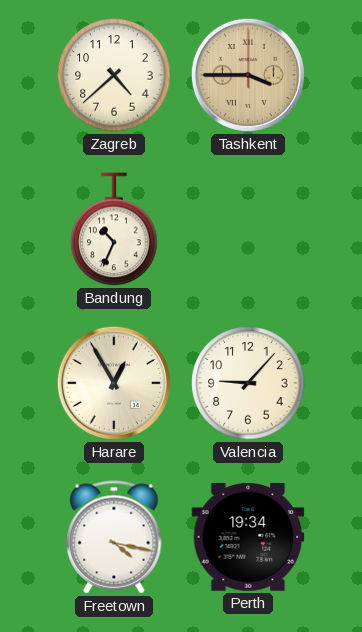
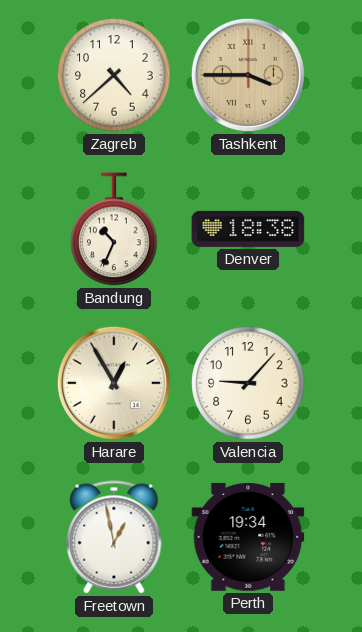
Denver: none -> 18:38 (248, 229)
Freetown: 4:17 -> 12:58 (114, 537)
